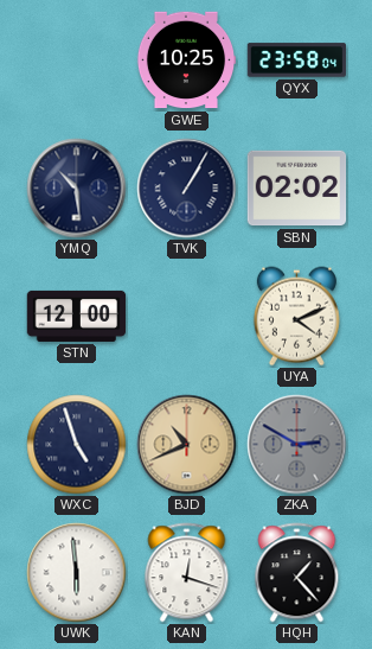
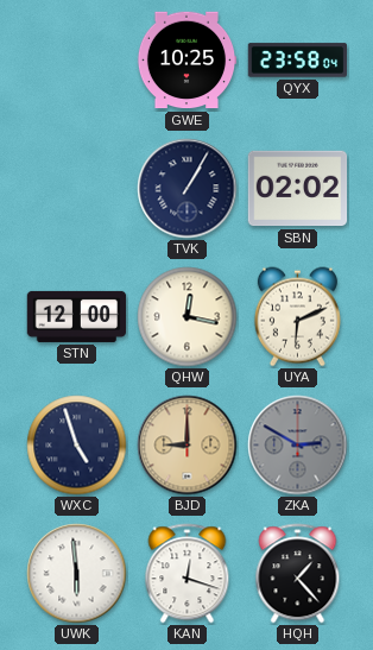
YMQ: 10:29 -> none (77, 189)
QHW: none -> 12:17 (188, 317)
UYA: 4:11 -> 6:11 (297, 317)
BJD: 10:41 -> 9:00 (188, 446)
